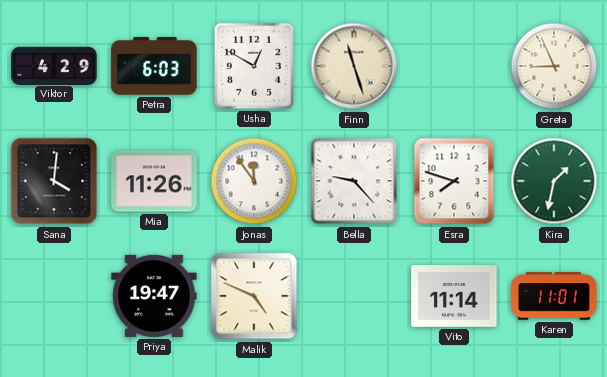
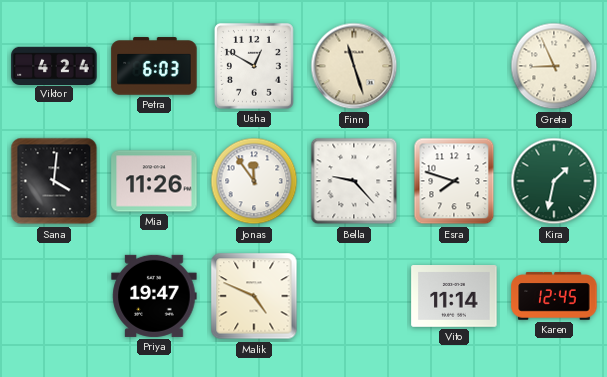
Viktor: 4:29 -> 4:24 (54, 65)
Karen: 11:01 -> 12:45 (554, 296)
